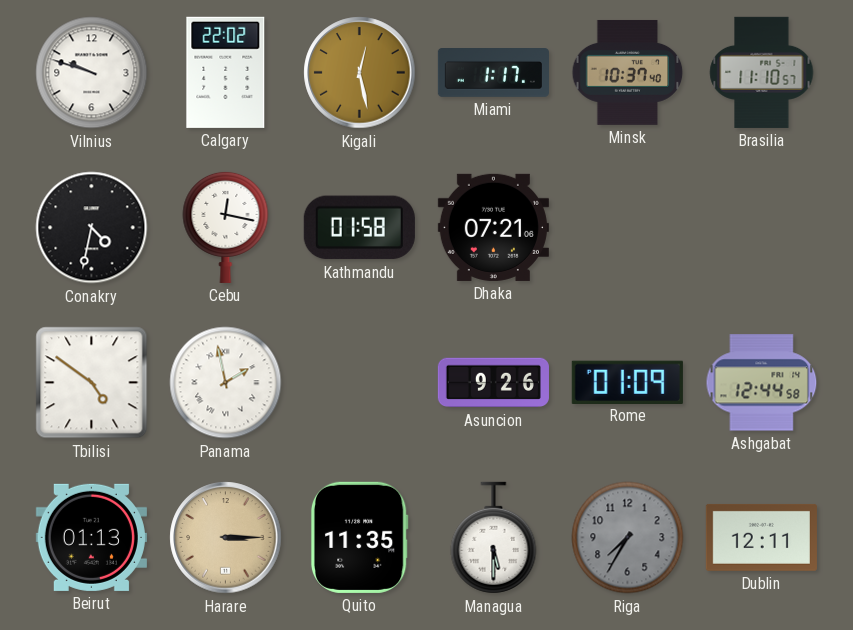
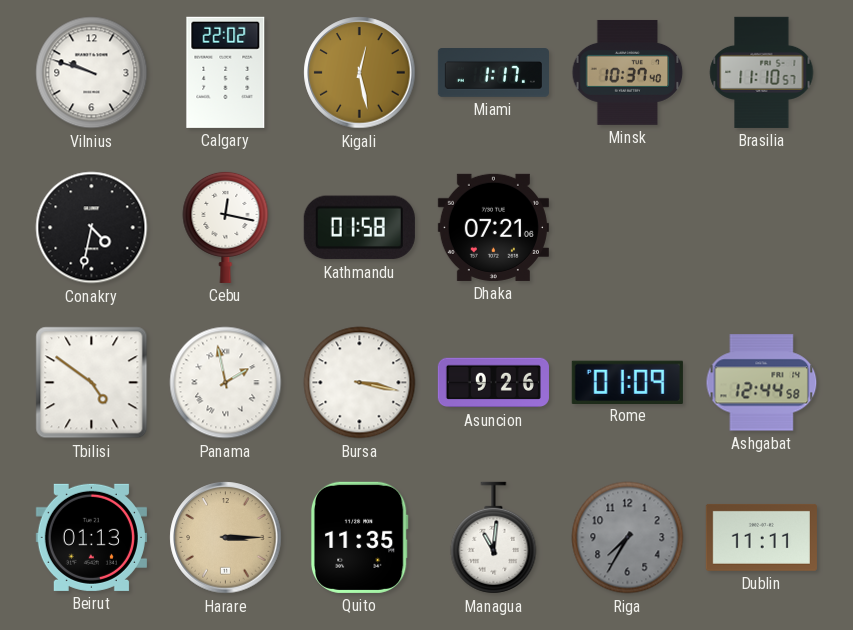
Bursa: none -> 3:17 (360, 383)
Managua: 5:30 -> 11:01 (494, 538)
Dublin: 12:11 -> 11:11 (761, 537)
